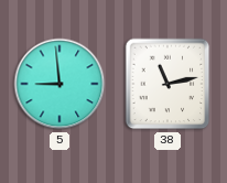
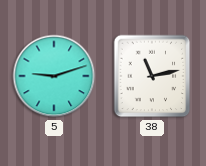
5: 8:59 -> 9:12 (54, 76)
